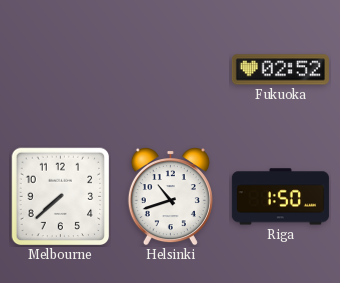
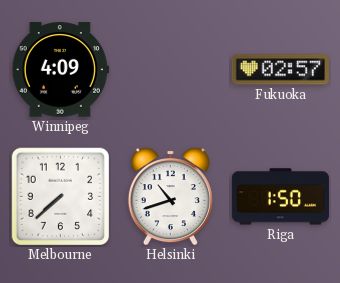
Winnipeg: none -> 4:09 (60, 70)
Fukuoka: 02:52 -> 02:57 (280, 70)
